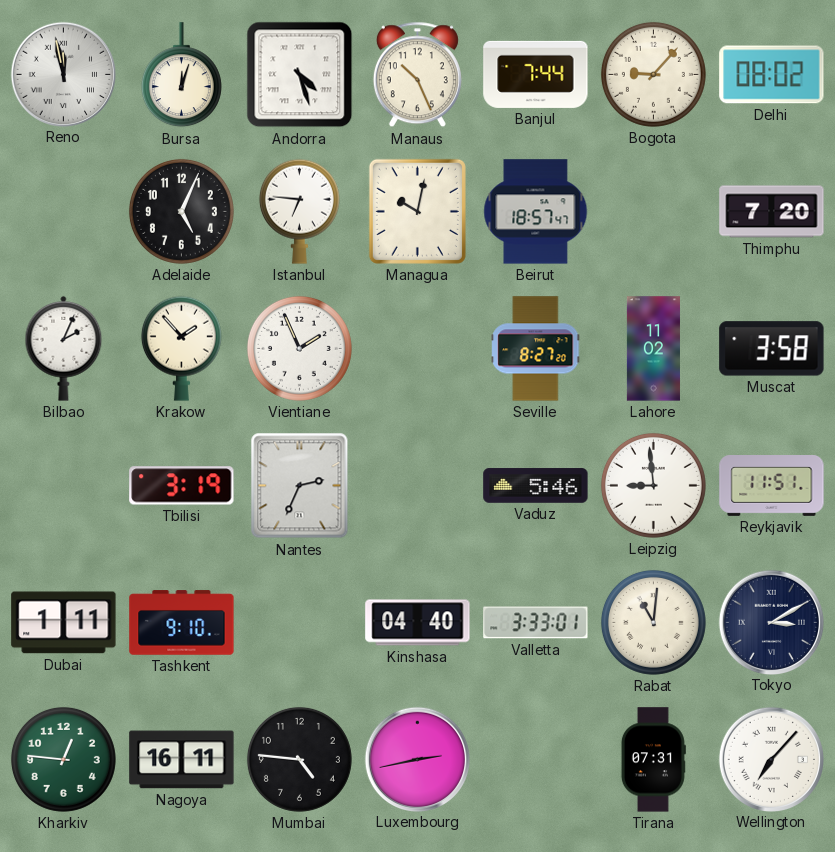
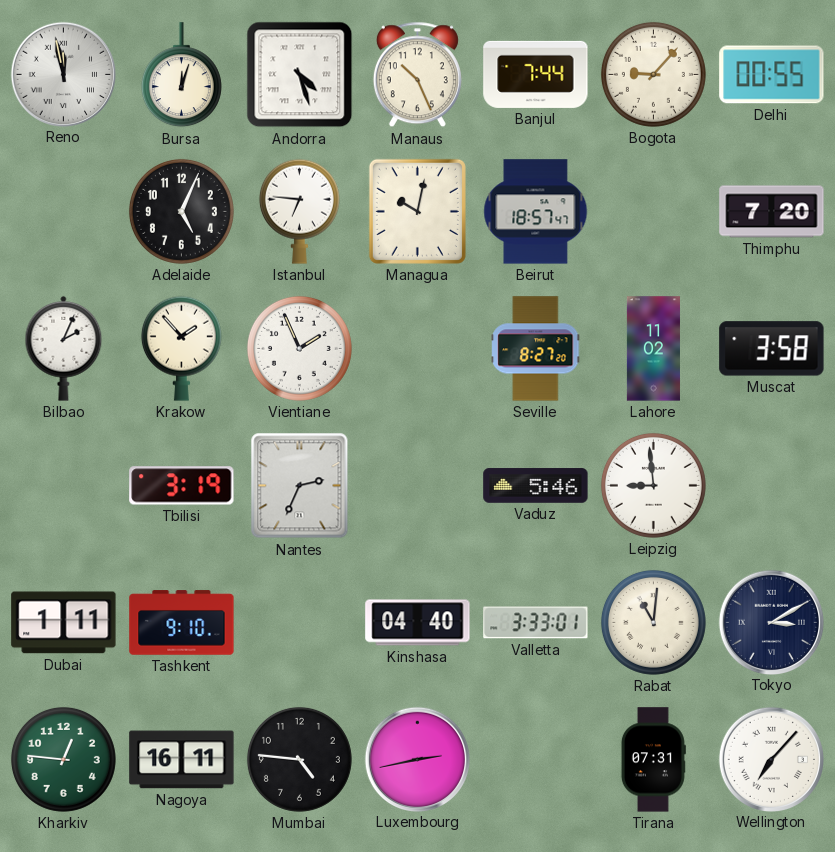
Delhi: 08:02 -> 00:55 (772, 75)
Reykjavik: 11:51 -> none (772, 486)
